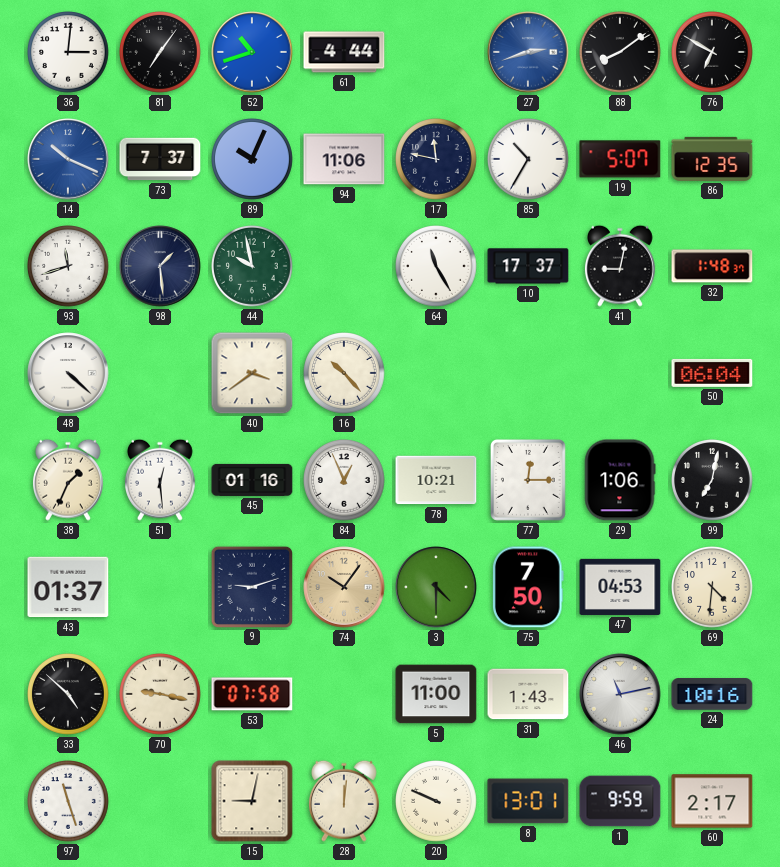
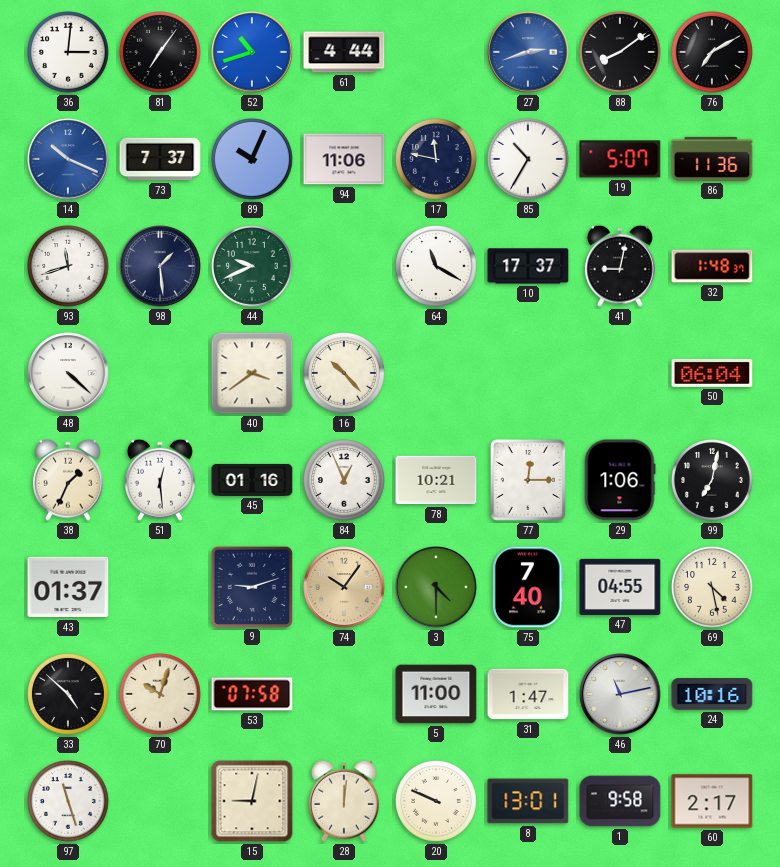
76: 6:50 -> 7:10 (713, 53)
86: 12:35 -> 11:36 (712, 159)
44: 9:58 -> 9:41 (253, 267)
64: 11:25 -> 11:20 (437, 267)
75: 7:50 -> 7:40 (529, 587)
47: 04:53 -> 04:55 (620, 587)
69: 4:31 -> 4:28 (713, 588)
70: 9:17 -> 10:03 (161, 695)
31: 1:43 -> 1:47 (528, 694)
1: 9:59 -> 9:58 (620, 801)
